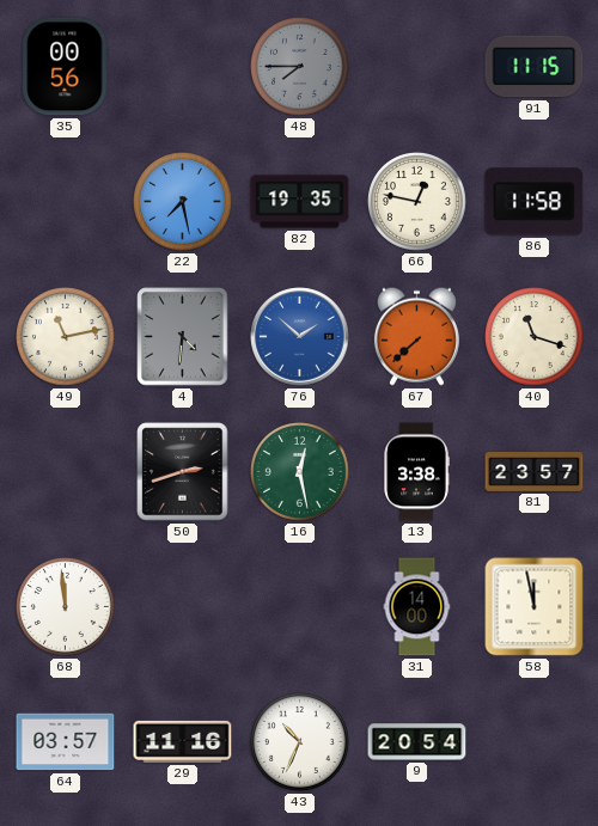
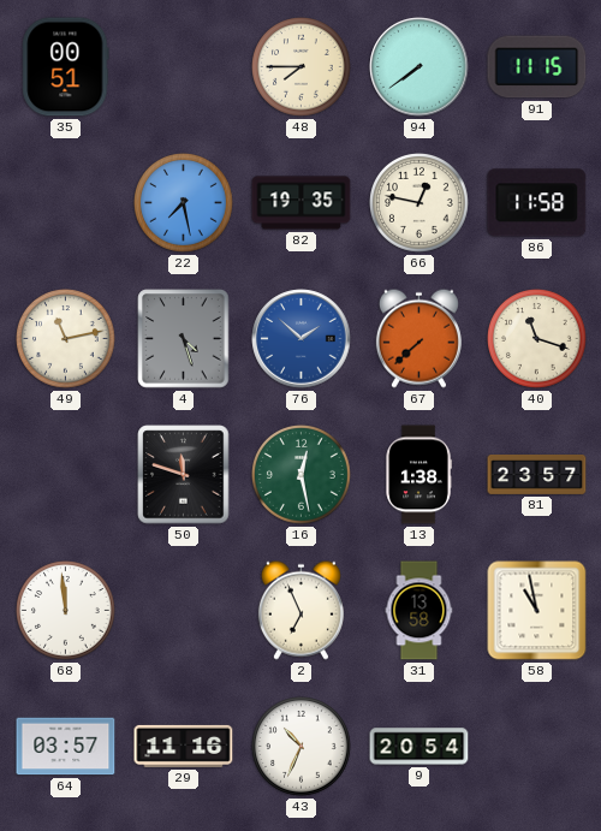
35: 00:56 -> 00:51 (66, 67)
48 dial: grey -> cream (302, 67)
94: none -> 7:39 (419, 67)
4: 4:31 -> 4:27 (184, 339)
50: 2:42 -> 11:48 (184, 475)
13: 3:38 -> 1:38 (418, 475)
2: none -> 6:56 (300, 610)
31: 14:00 -> 13:58 (419, 611)
58: 11:58 -> 10:58 (537, 611)
